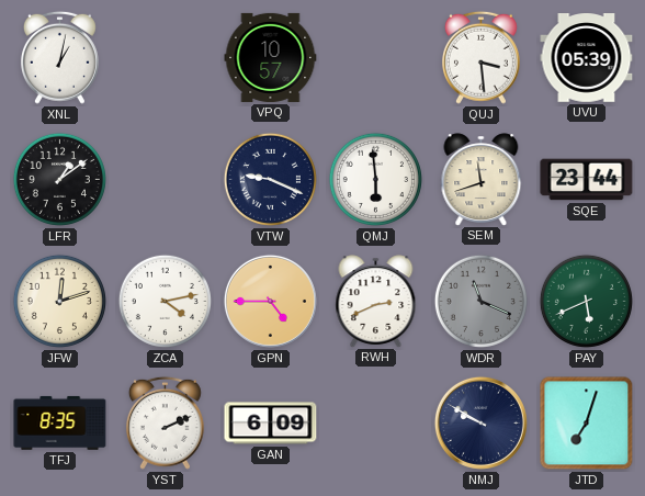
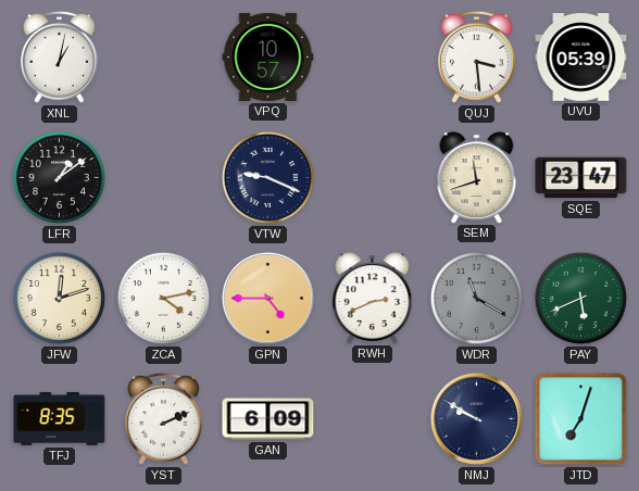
QMJ: 5:59 -> none (375, 179)
SQE: 23:44 -> 23:47 (581, 178)
WDR: 11:19 -> 11:20 (476, 298)
